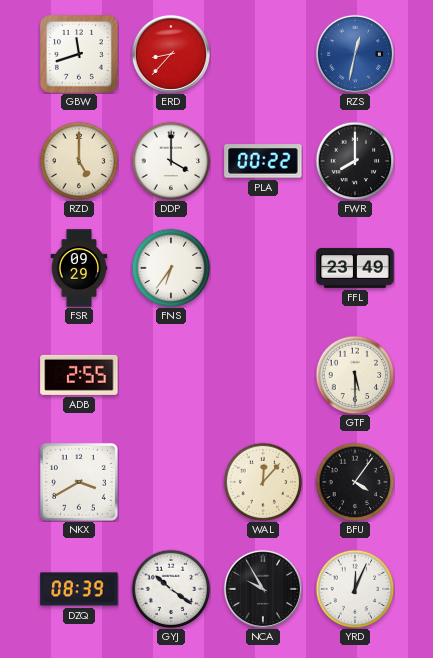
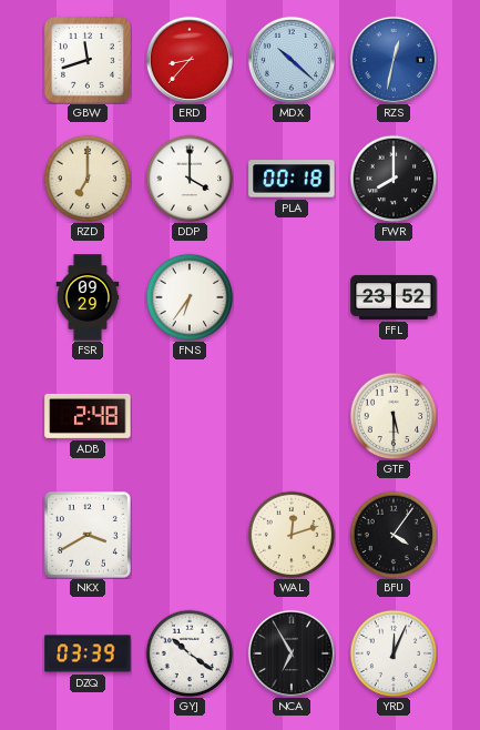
MDX: none -> 10:22 (292, 60)
RZD: 5:00 -> 7:00 (88, 179)
PLA: 00:22 -> 00:18 (292, 179)
FFL: 23:49 -> 23:52 (394, 297)
ADB: 2:55 -> 2:48 (88, 416)
WAL: 12:07 -> 12:12 (292, 535)
DZQ: 08:39 -> 03:39 (88, 653)
NCA: 9:55 -> 6:55 (292, 653)
